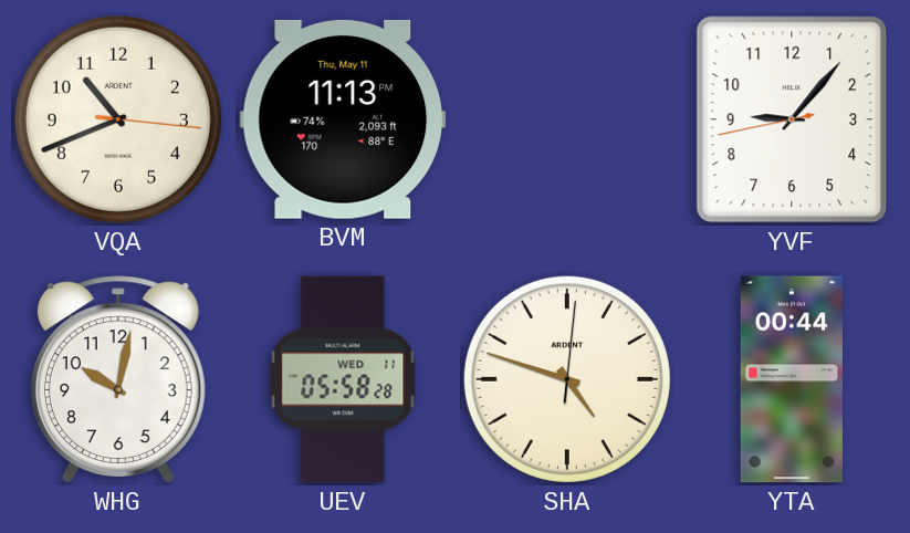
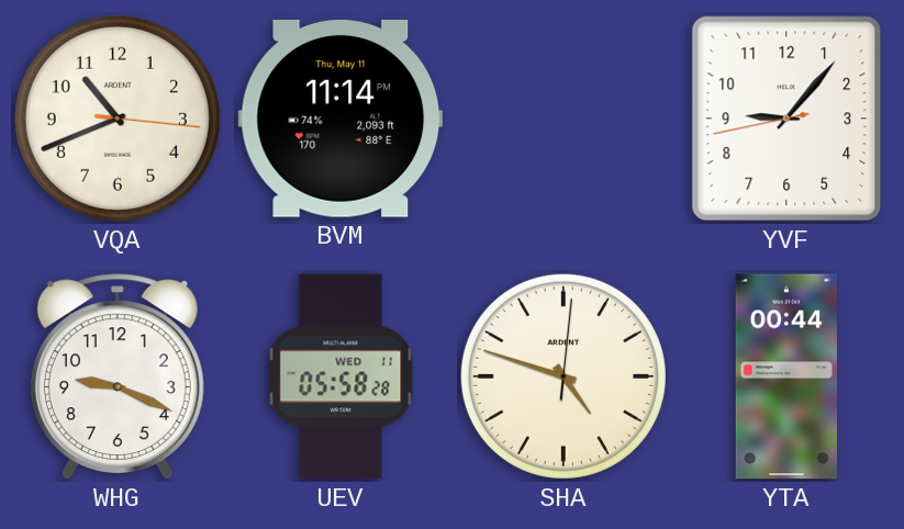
BVM: 11:13 -> 11:14 (341, 119)
WHG: 10:02 -> 9:19 (118, 376)
